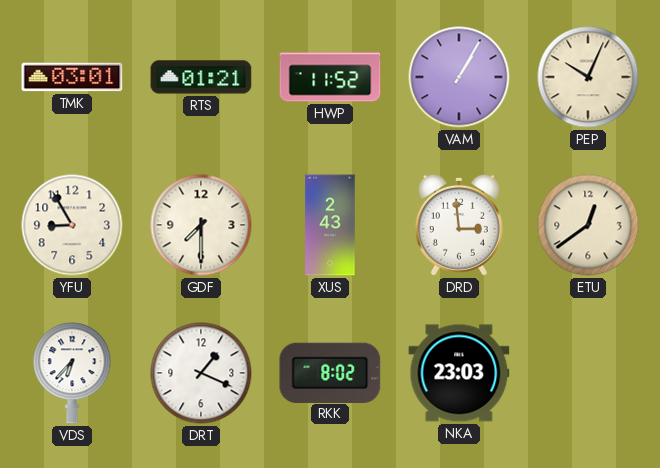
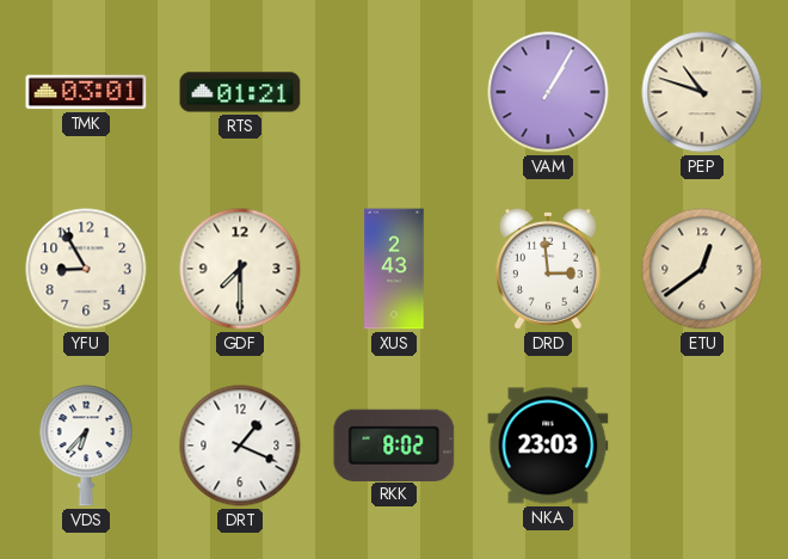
HWP: 11:52 -> none (330, 77)
PEP: 10:04 -> 10:48 (702, 92)
